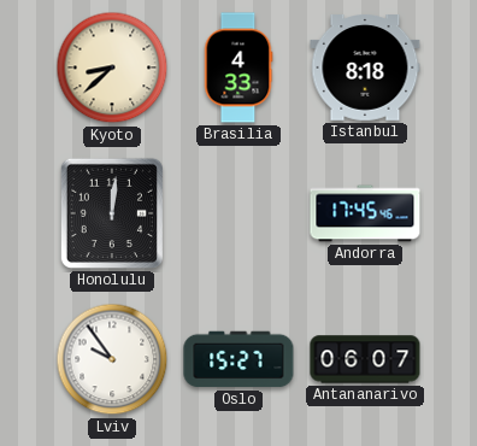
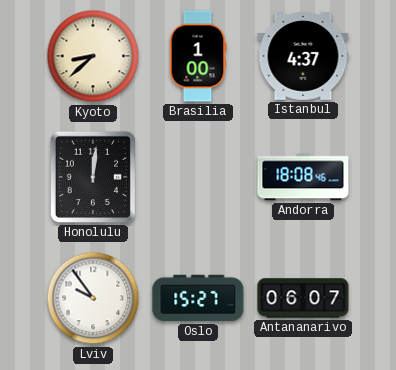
Brasilia: 4:33 -> 1:00 (198, 56)
Istanbul: 8:18 -> 4:37 (303, 57)
Andorra: 17:45 -> 18:08 (303, 177)
